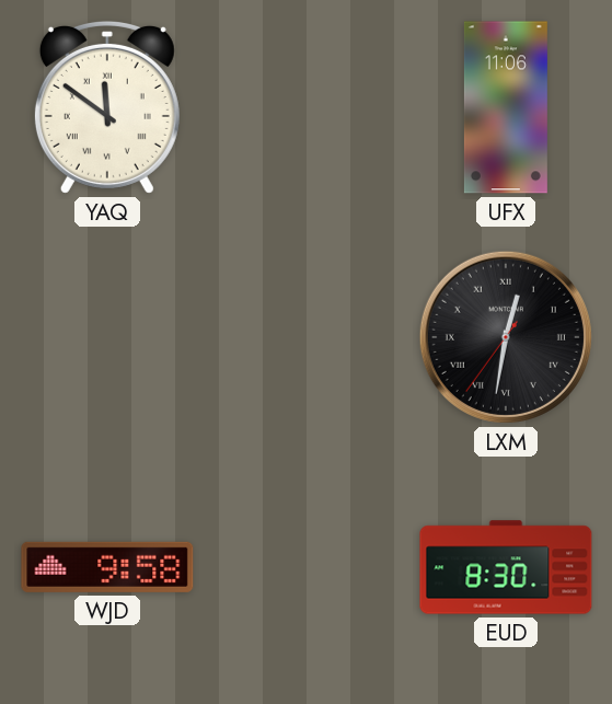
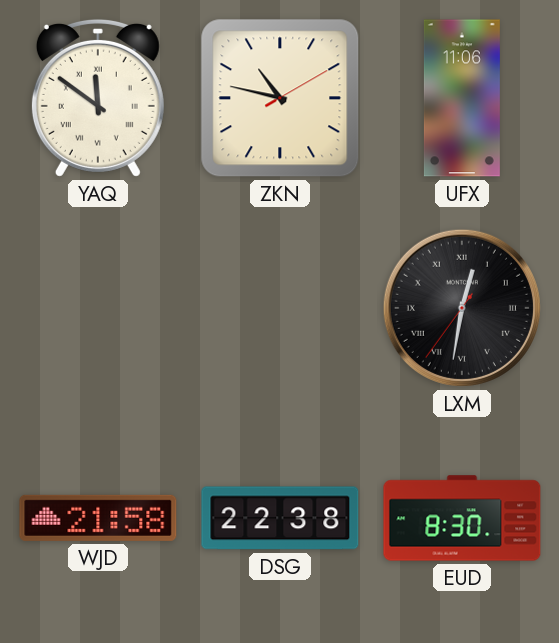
ZKN: none -> 10:47 (280, 98)
WJD: 9:58 -> 21:58 (98, 518)
DSG: none -> 22:38 (280, 518)
